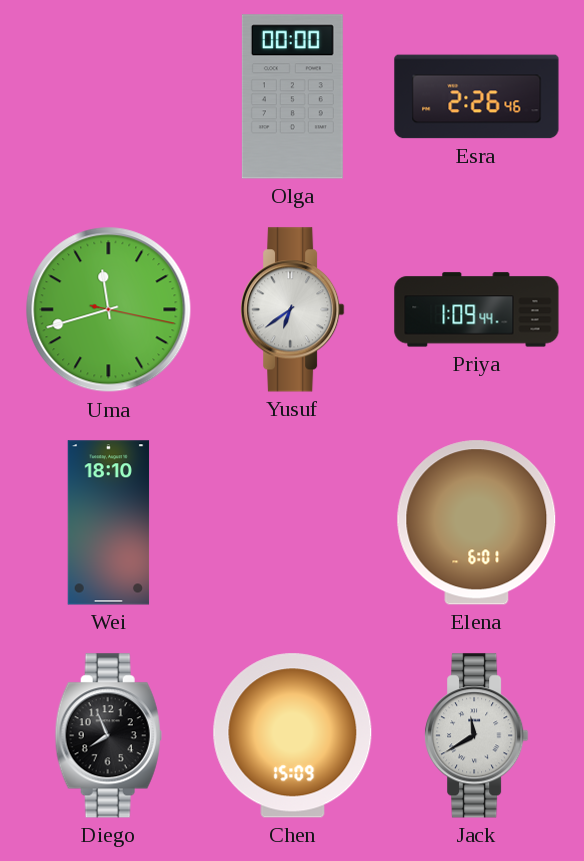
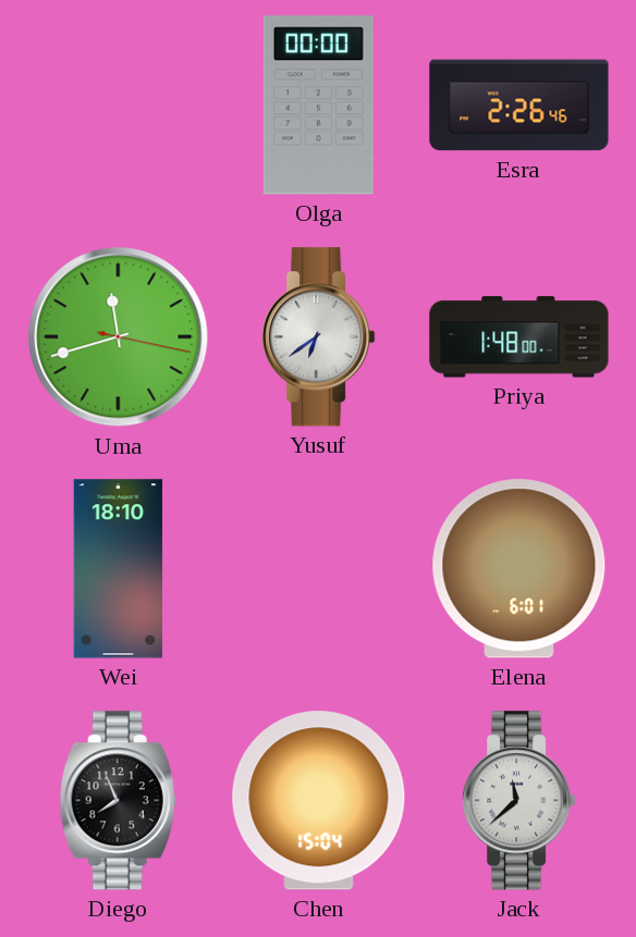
Priya: 1:09 -> 1:48 (519, 337)
Chen: 15:09 -> 15:04 (319, 801)
Jack: 11:40 -> 11:38 (519, 801)
